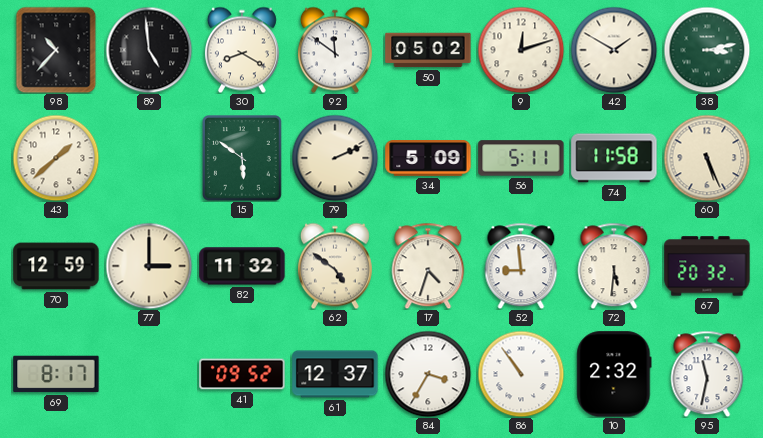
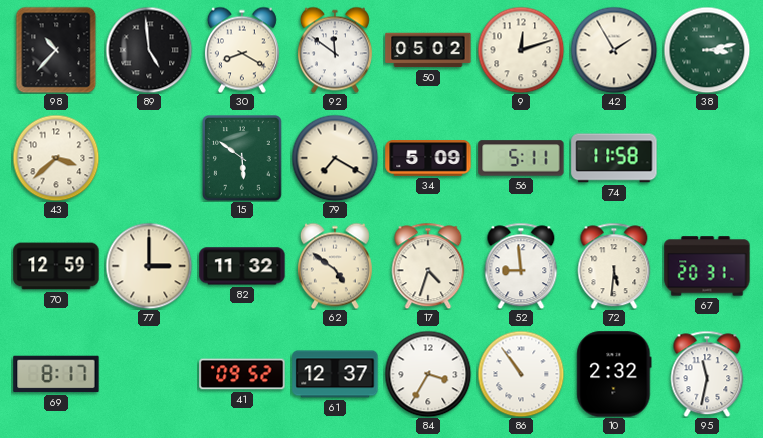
42: 1:50 -> 1:55 (614, 50)
43: 1:38 -> 3:38 (56, 158)
79: 2:11 -> 7:20 (335, 158)
60: 5:26 -> none (707, 158)
67: 20:32 -> 20:31 (707, 266)
